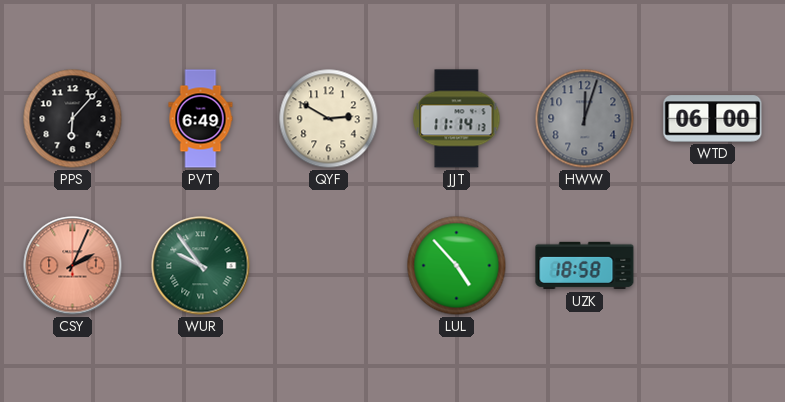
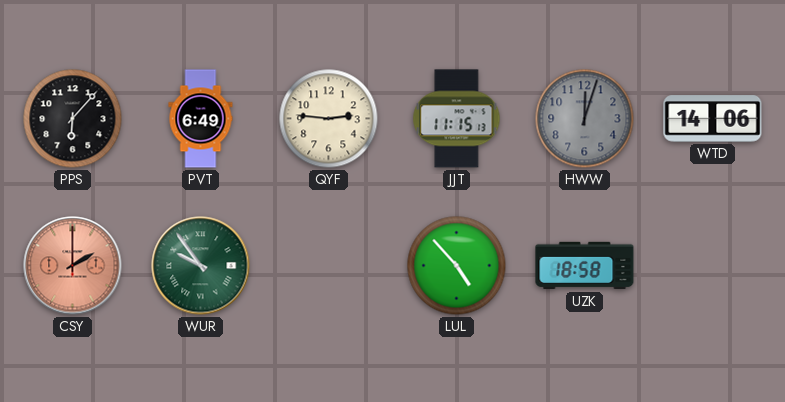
QYF: 2:50 -> 2:46 (329, 119)
JJT: 11:14 -> 11:15 (457, 119)
WTD: 06:00 -> 14:06 (713, 119)
CSY: 2:04 -> 2:00 (73, 266)
